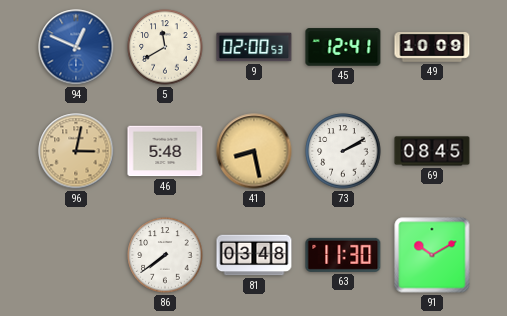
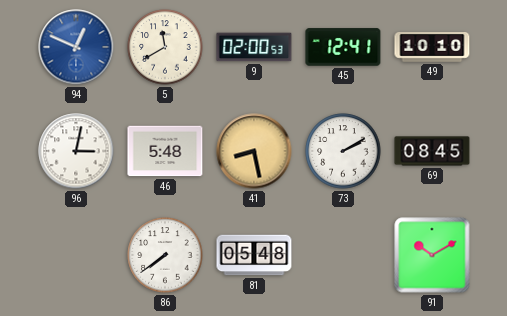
49: 10:09 -> 10:10 (432, 47)
96 dial: champagne -> white (76, 151)
81: 03:48 -> 05:48 (254, 255)
63: 11:30 -> none (343, 255)
